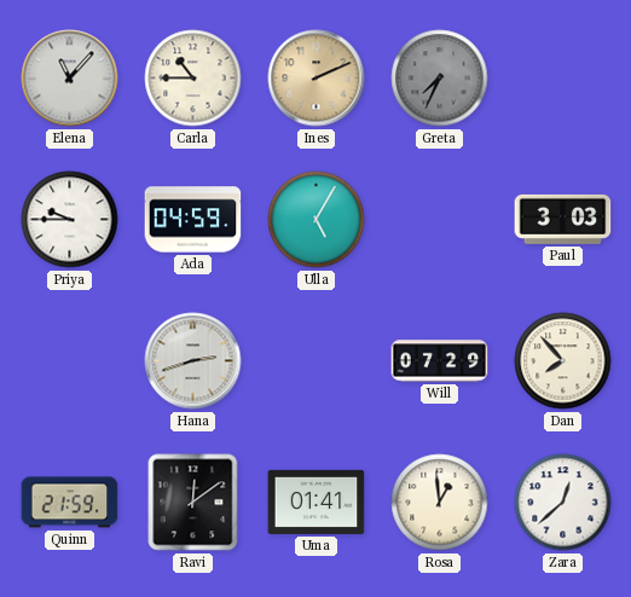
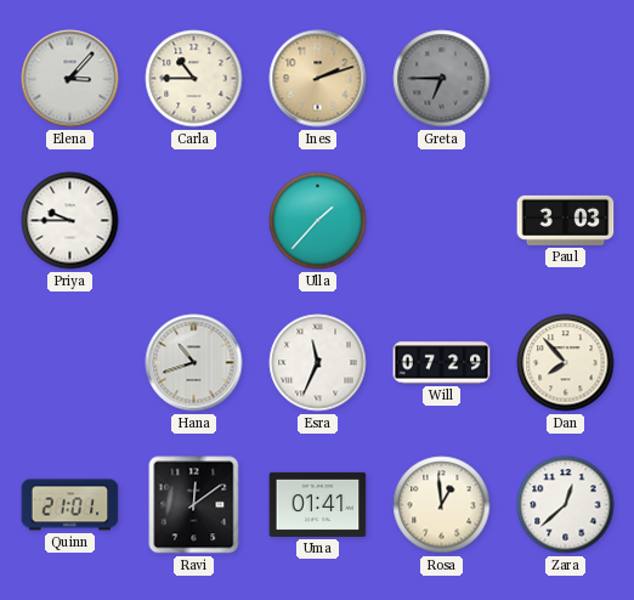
Elena: 11:07 -> 3:07 (70, 79)
Ines: 2:11 -> 2:12 (318, 79)
Greta: 7:34 -> 6:45 (442, 79)
Ada: 04:59 -> none (193, 220)
Ulla: 5:05 -> 1:37 (318, 221)
Hana: 2:42 -> 10:42 (194, 363)
Esra: none -> 11:34 (318, 363)
Quinn: 21:59 -> 21:01 (70, 505)
